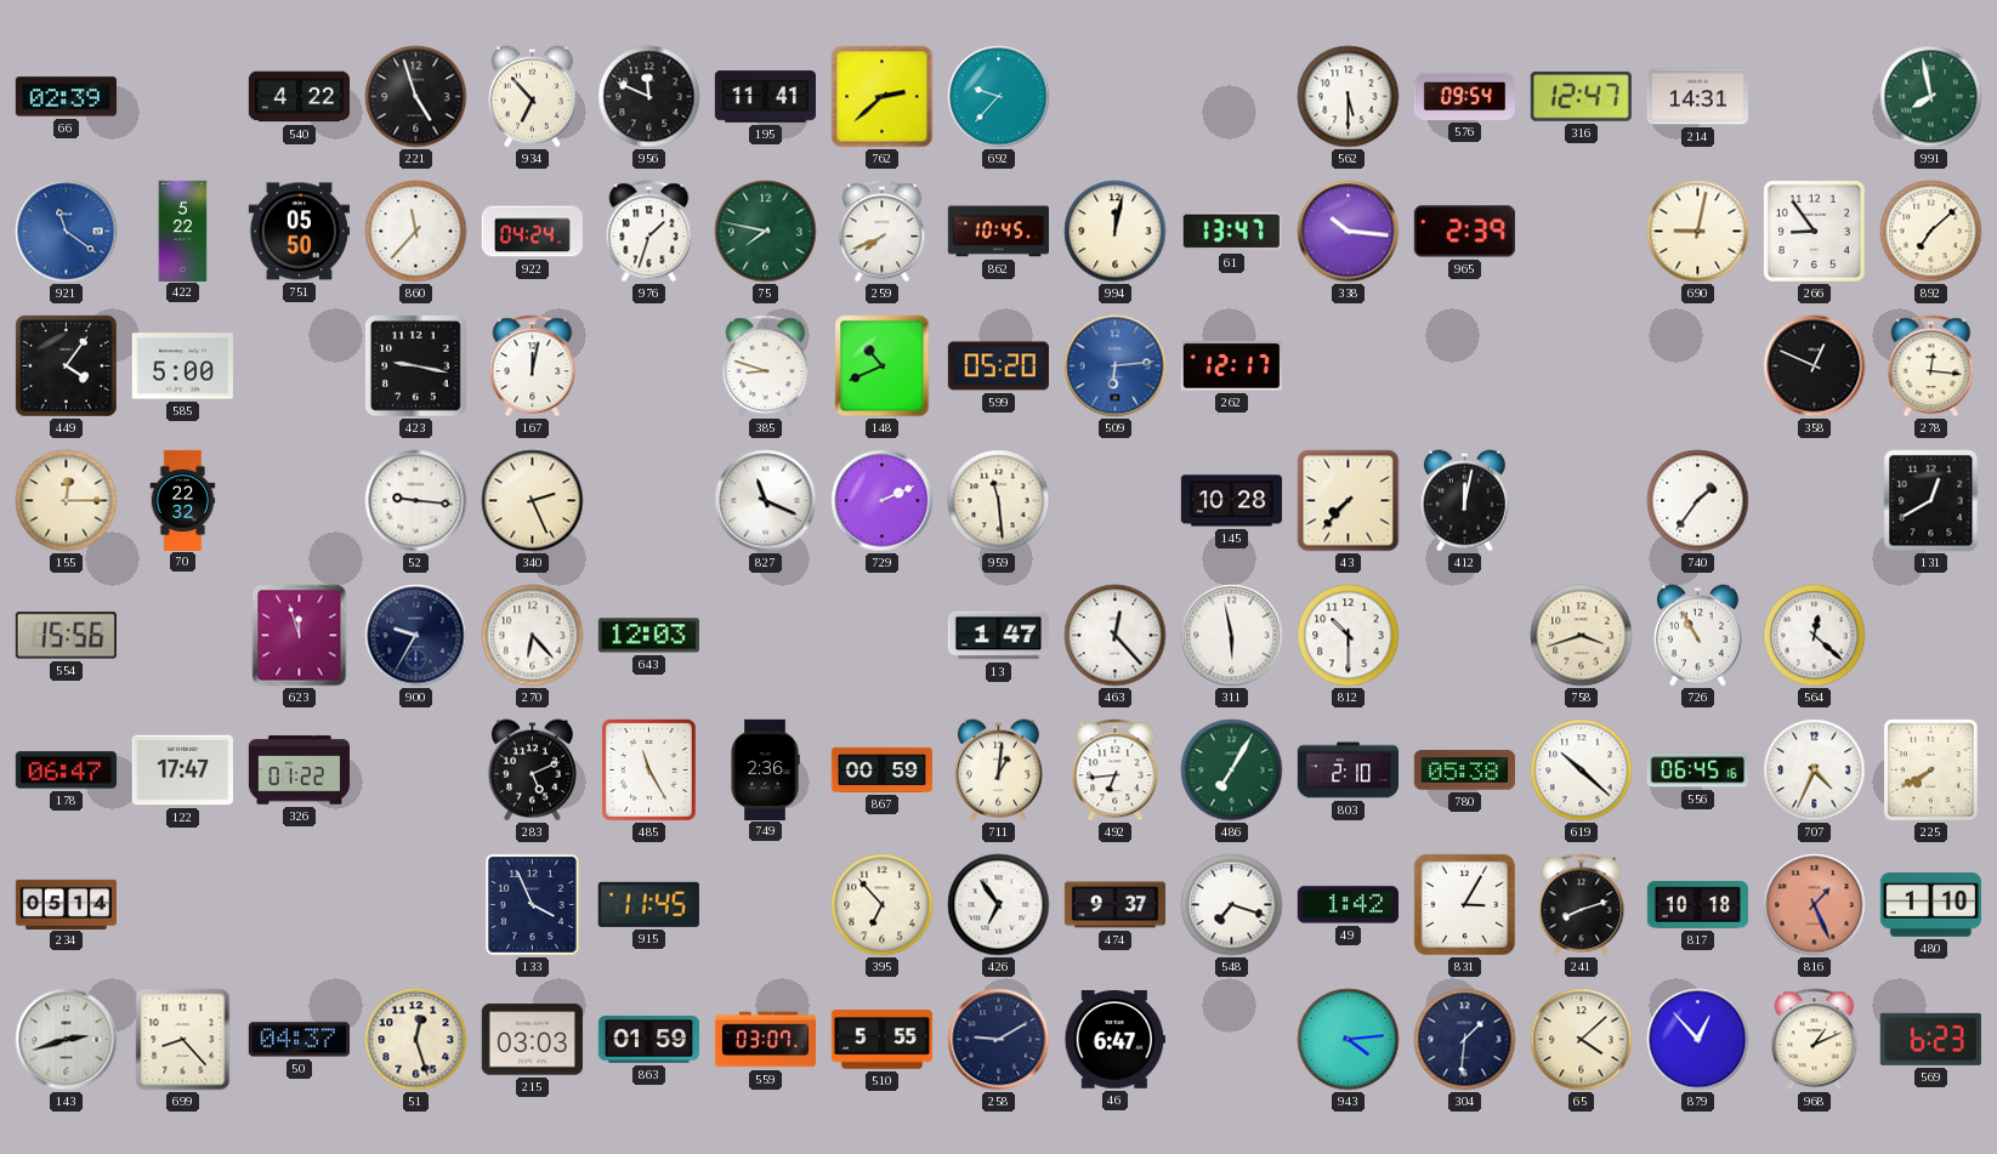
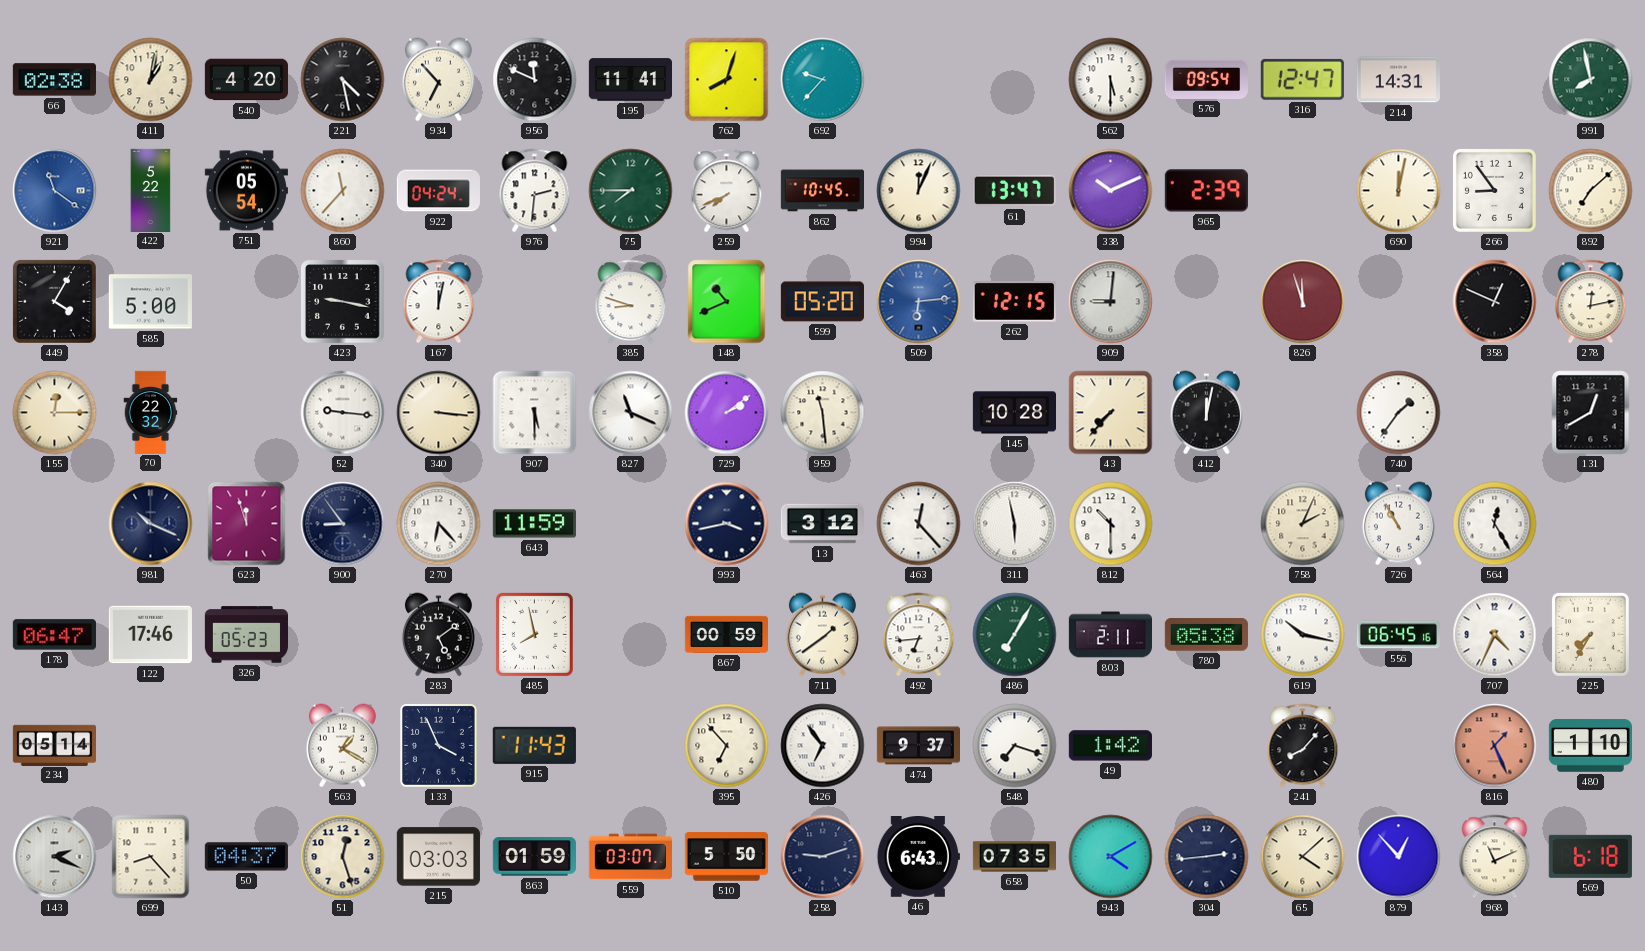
66: 02:39 -> 02:38 (54, 80)
411: none -> 1:02 (151, 80)
540: 4:22 -> 4:20 (246, 80)
221: 4:57 -> 4:28 (343, 80)
762: 2:38 -> 8:03 (727, 80)
751: 05:50 -> 05:54 (246, 191)
976: 1:33 -> 2:31 (535, 191)
75: 7:47 -> 7:45 (631, 191)
994: 12:02 -> 12:04 (919, 191)
338: 10:16 -> 10:11 (1111, 191)
690: 9:02 -> 12:02 (1399, 191)
449: 4:06 -> 4:05 (54, 301)
262: 12:17 -> 12:15 (1014, 302)
909: none -> 9:01 (1111, 302)
826: none -> 11:57 (1303, 302)
278: 12:16 -> 12:13 (1591, 302)
340: 2:26 -> 3:16 (439, 413)
907: none -> 5:30 (535, 413)
729: 2:11 -> 2:09 (727, 413)
554: 15:56 -> none (66, 636)
981: none -> 10:19 (151, 524)
900: 9:35 -> 8:54 (343, 524)
643: 12:03 -> 11:59 (534, 524)
993: none -> 3:43 (727, 524)
13: 1:47 -> 3:12 (822, 524)
758: 3:42 -> 2:04 (1303, 524)
564: 12:22 -> 12:25 (1495, 524)
122: 17:47 -> 17:46 (150, 635)
326: 01:22 -> 05:23 (246, 635)
283: 5:11 -> 5:09 (438, 635)
485: 11:25 -> 7:58 (534, 634)
749: 2:36 -> none (765, 769)
711: 1:01 -> 1:39 (822, 635)
803: 2:10 -> 2:11 (1110, 635)
619: 10:22 -> 10:17 (1303, 635)
225: 7:40 -> 7:35 (1590, 634)
563: none -> 1:20 (342, 746)
915: 11:45 -> 11:43 (534, 745)
831: 3:05 -> none (1464, 904)
241: 8:12 -> 8:07 (1303, 746)
817: 10:18 -> none (1697, 905)
143: 2:42 -> 2:19 (55, 857)
510: 5:55 -> 5:50 (726, 857)
258: 9:10 -> 9:12 (823, 857)
46: 6:47 -> 6:43 (918, 857)
658: none -> 07:35 (1014, 857)
943: 4:14 -> 4:10 (1111, 857)
304: 1:31 -> 2:44 (1207, 857)
968: 1:11 -> 11:11 (1495, 857)
569: 6:23 -> 6:18 (1590, 856)
